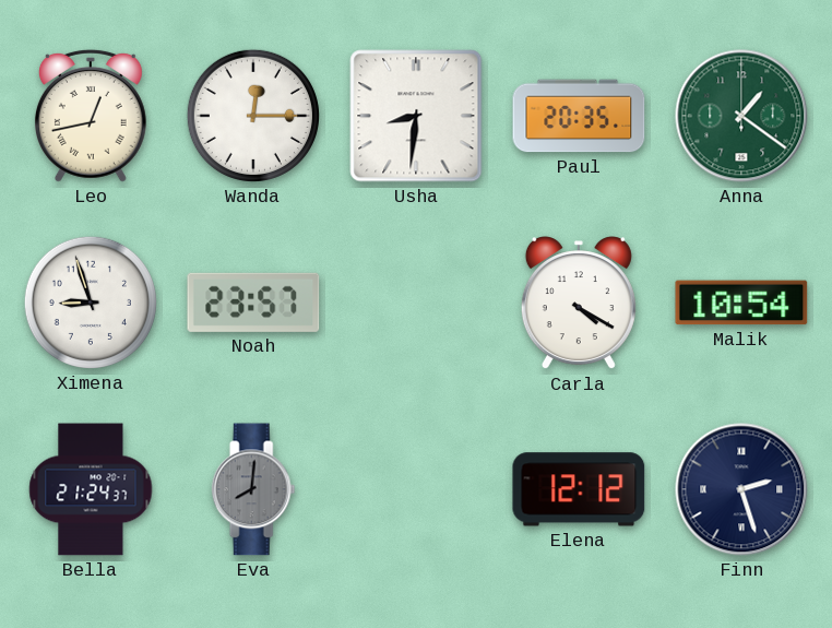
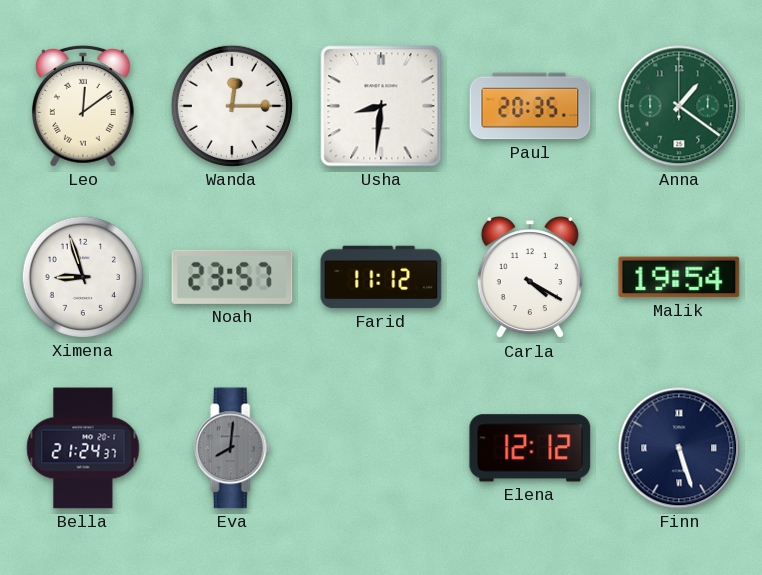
Leo: 12:43 -> 12:09 (83, 106)
Farid: none -> 11:12 (381, 277)
Malik: 10:54 -> 19:54 (679, 277)
Finn: 2:27 -> 5:27 (679, 448)
